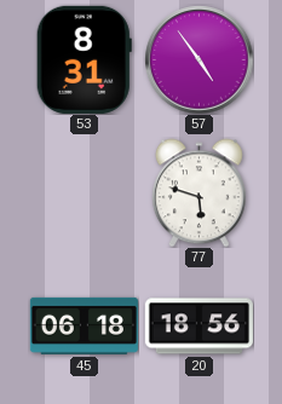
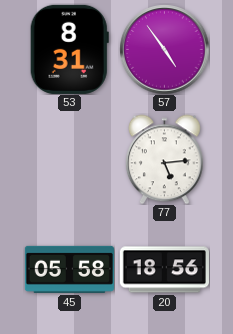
77: 5:48 -> 5:14 (165, 159)
45: 06:18 -> 05:58 (69, 269)
